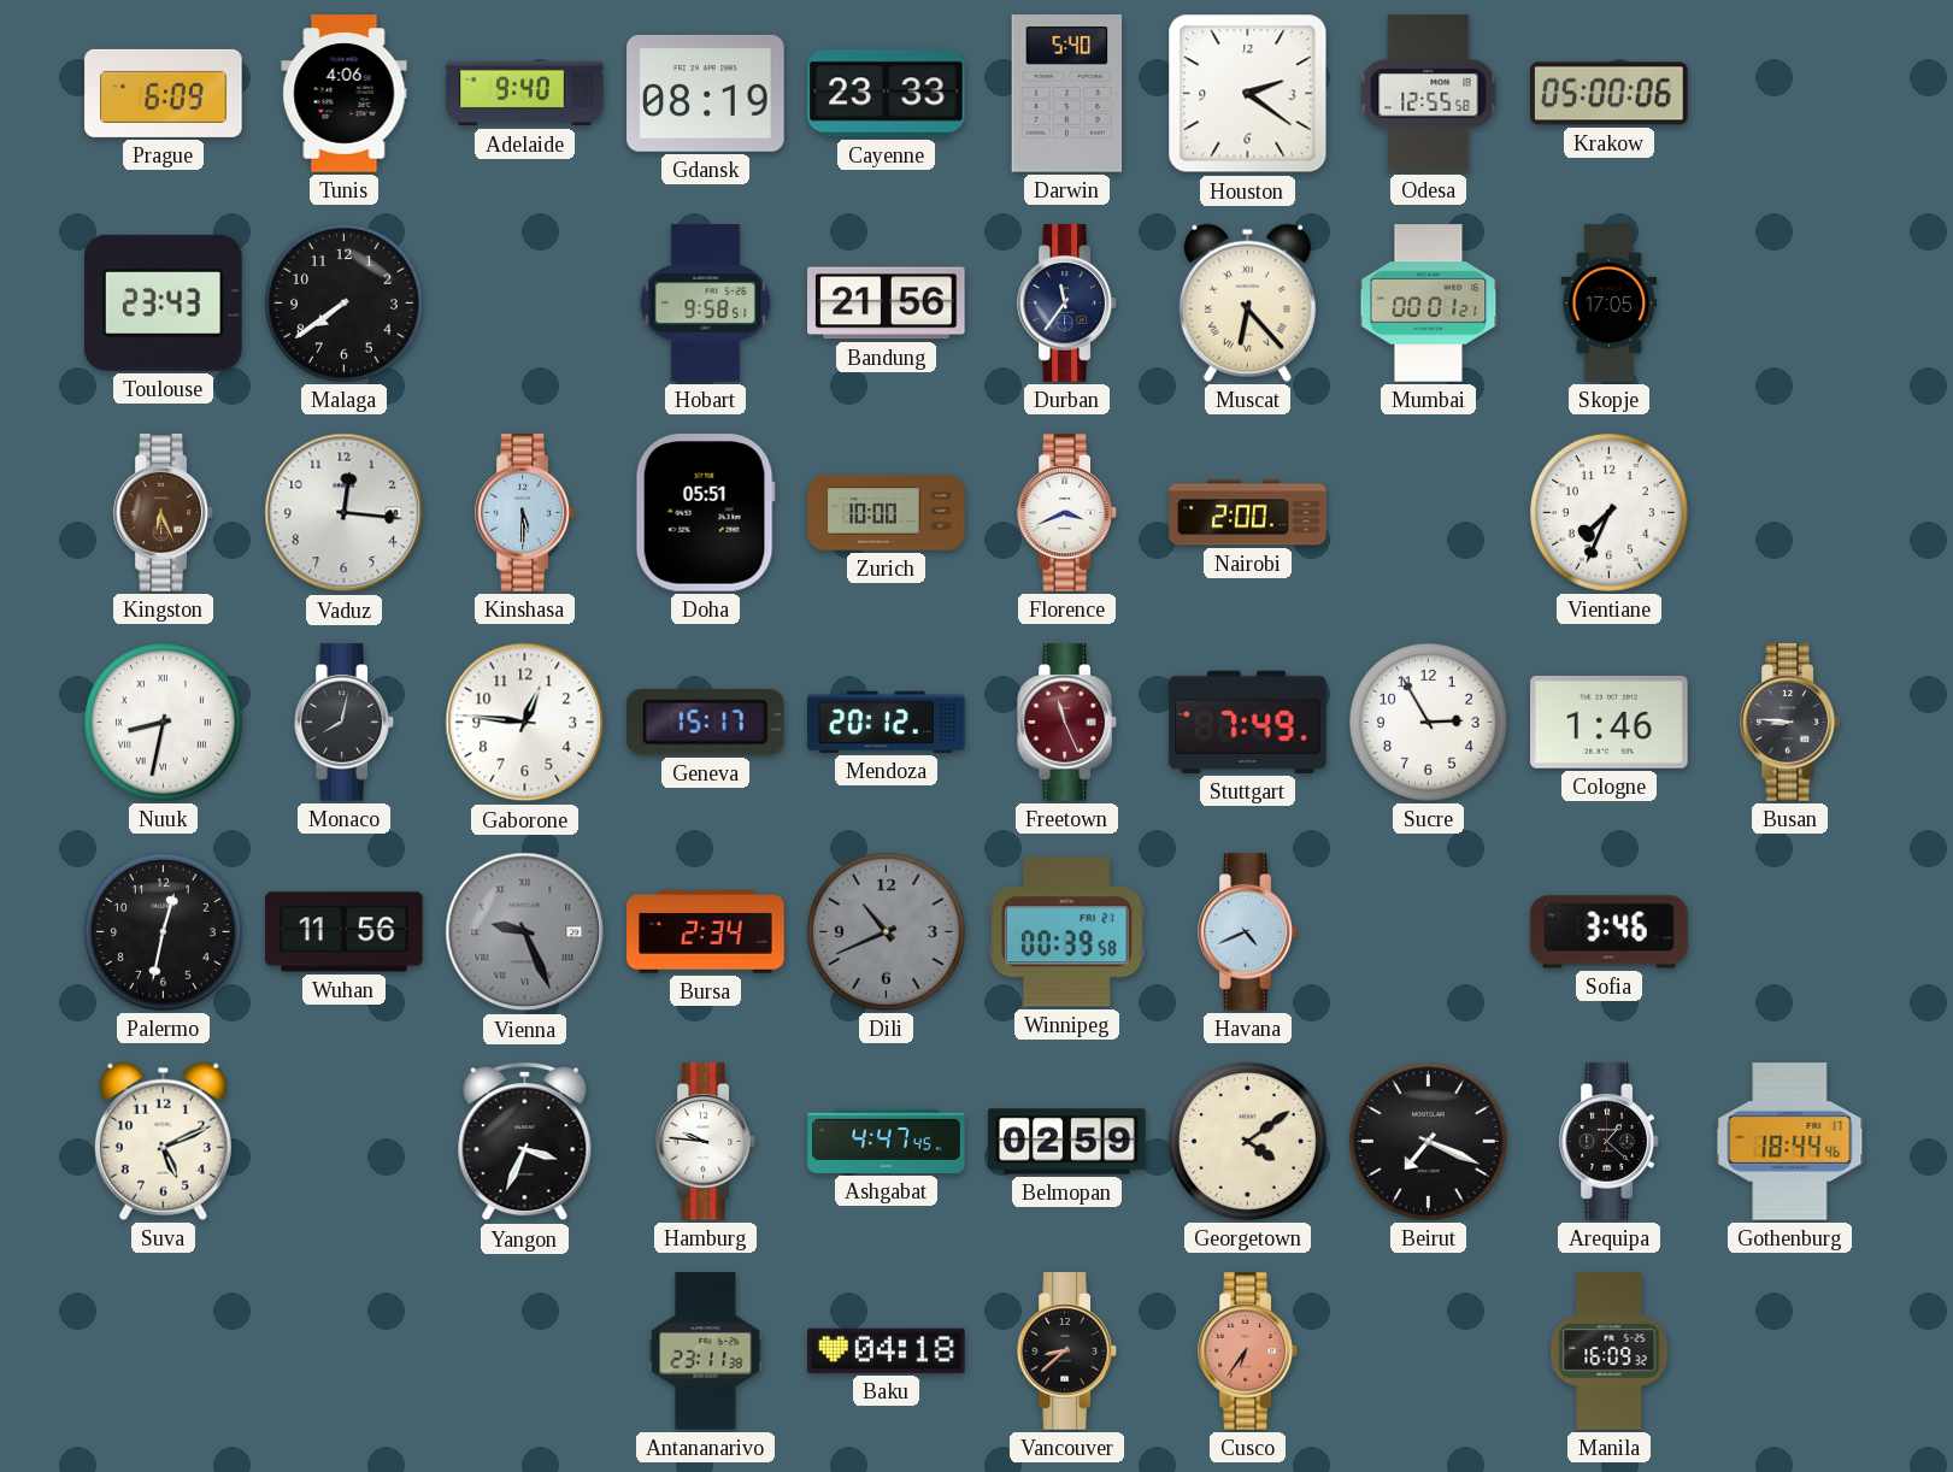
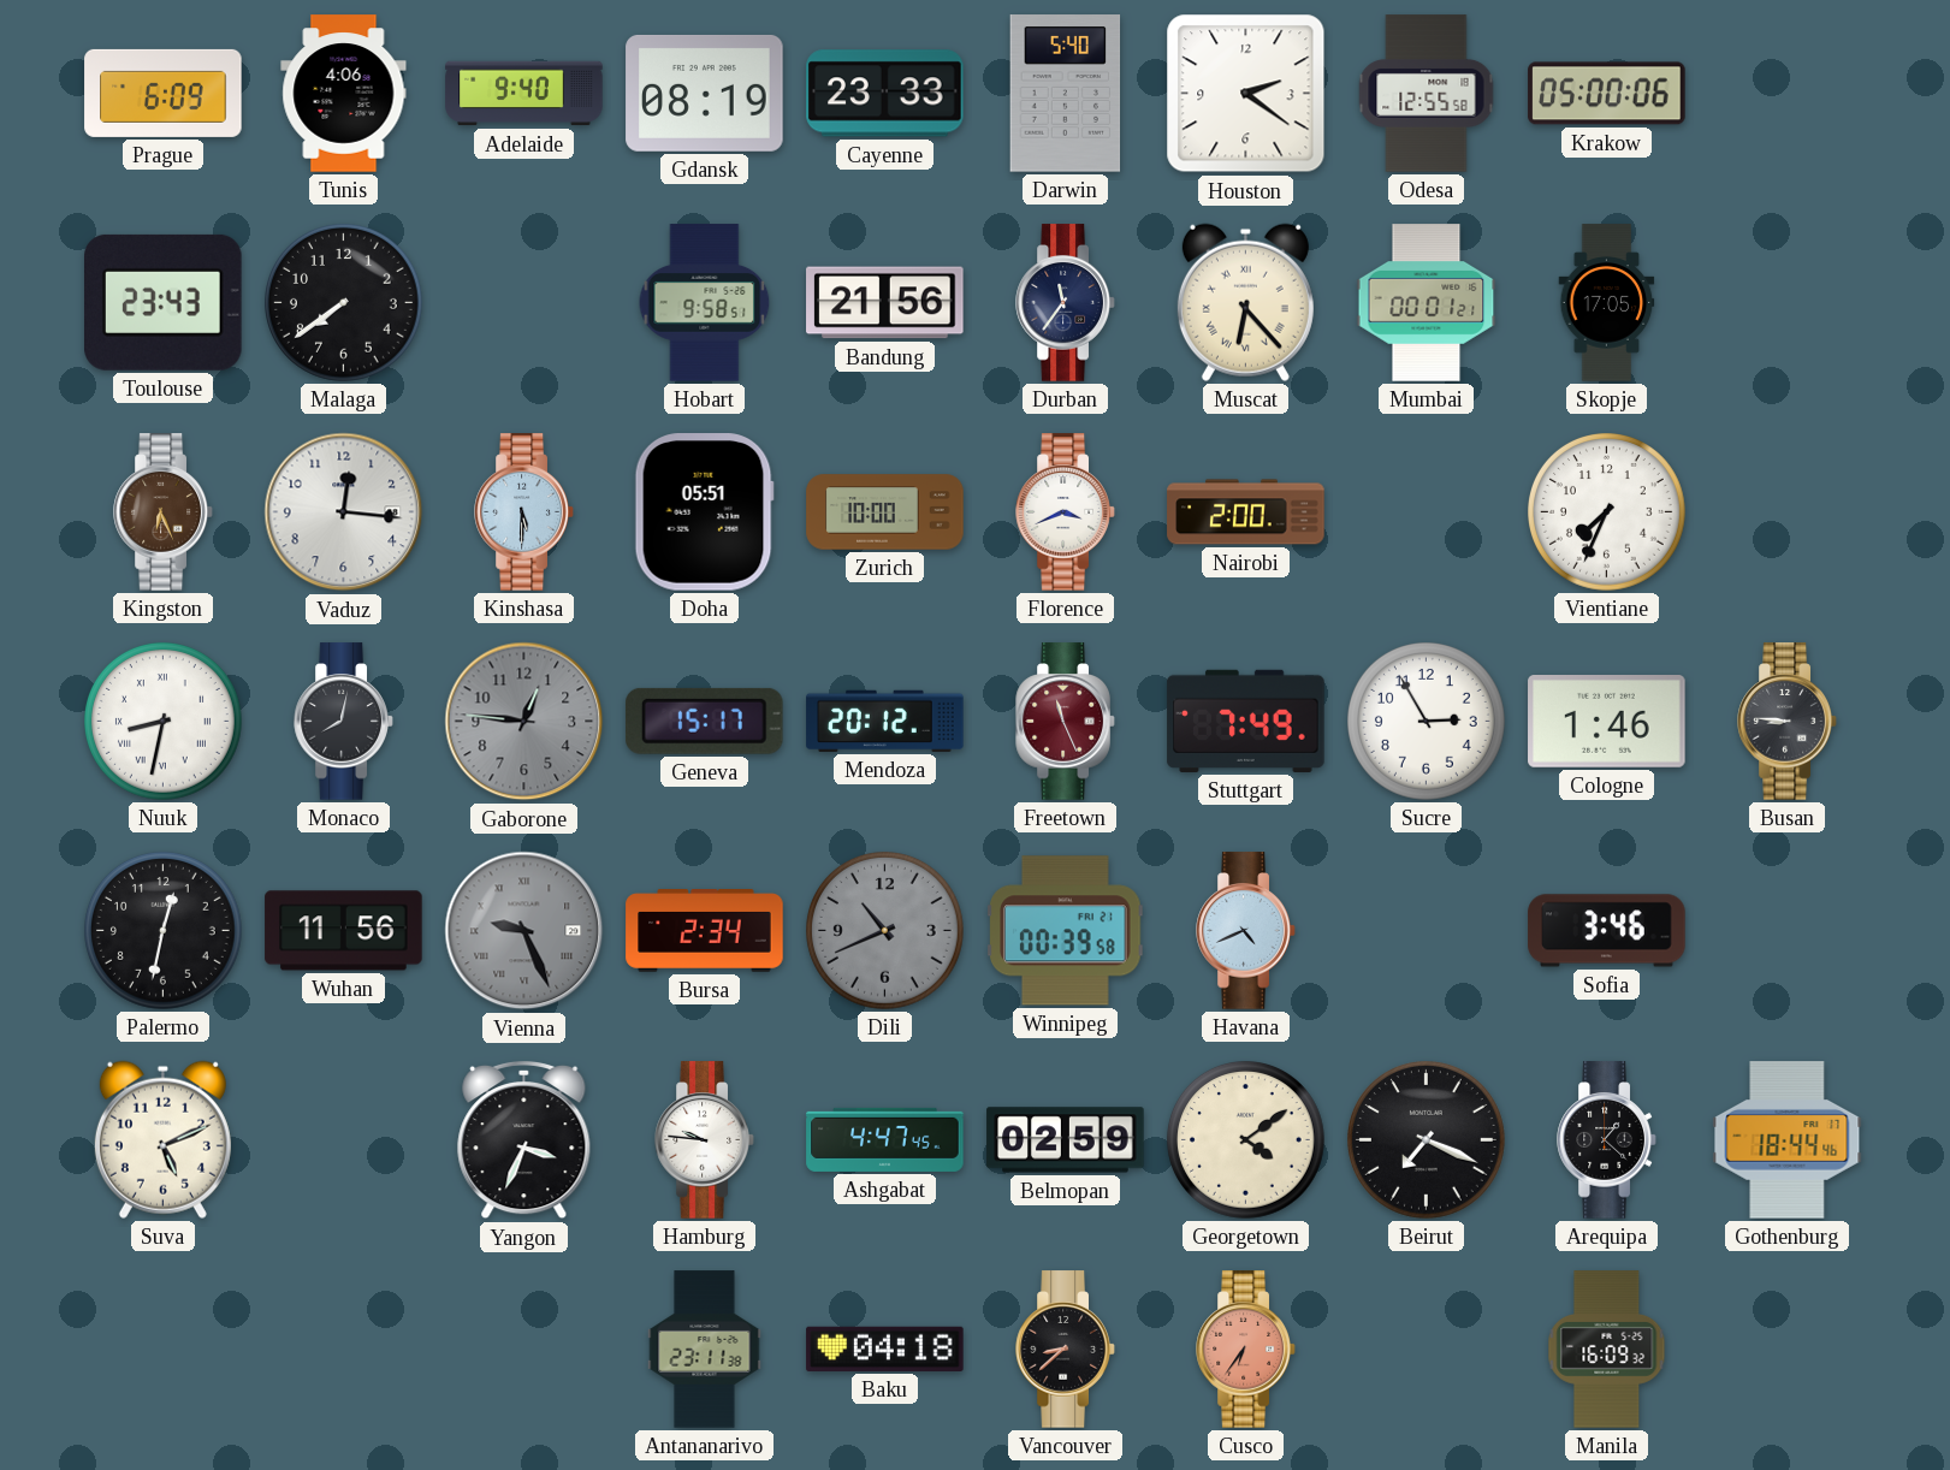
Gaborone dial: white -> grey (524, 722)
